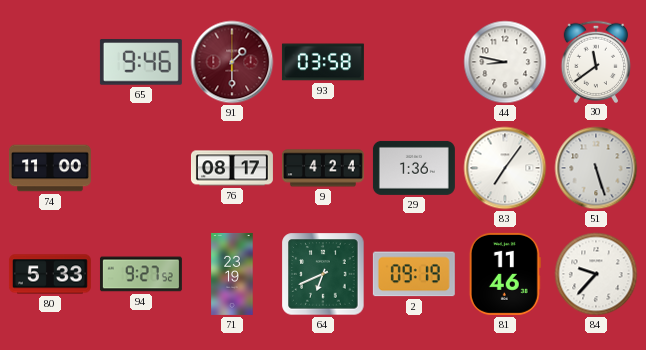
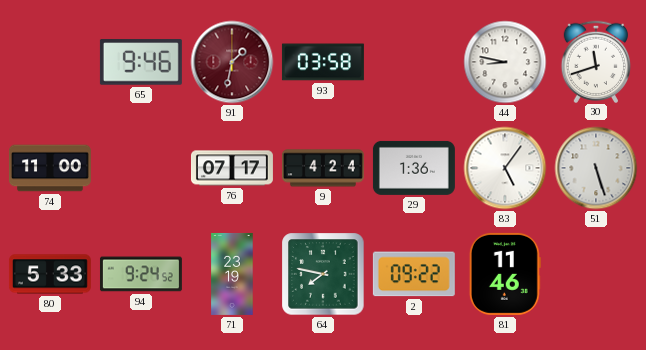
91: 1:30 -> 1:32 (232, 62)
30: 11:39 -> 11:42 (596, 61)
76: 08:17 -> 07:17 (232, 168)
83: 7:06 -> 5:06 (505, 168)
94: 9:27 -> 9:24 (141, 274)
64: 6:41 -> 7:47 (323, 274)
2: 09:19 -> 09:22 (414, 274)
84: 9:37 -> none (596, 274)
